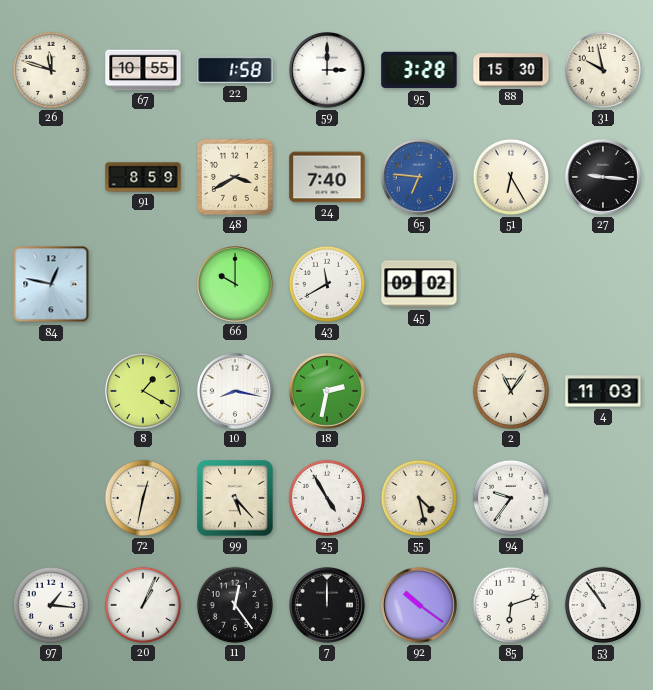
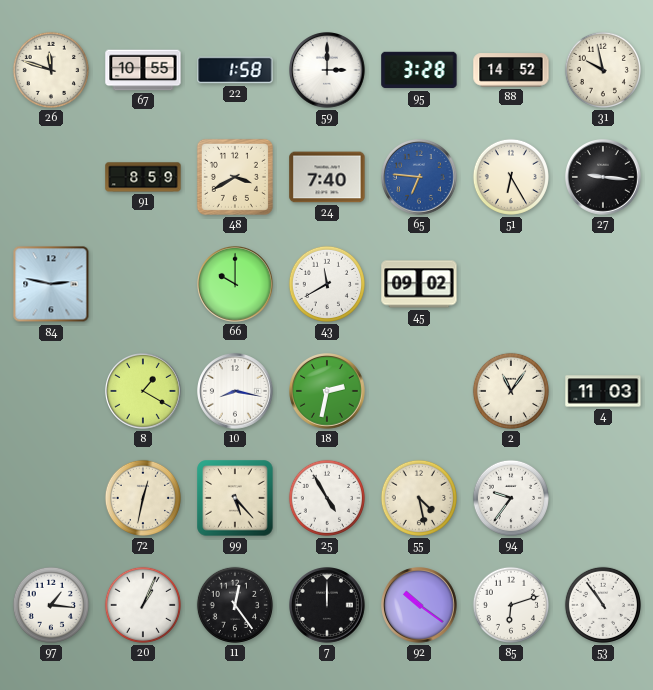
88: 15:30 -> 14:52 (511, 70)
84: 12:47 -> 2:47 (51, 284)
